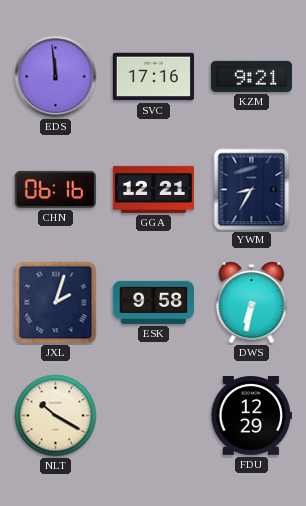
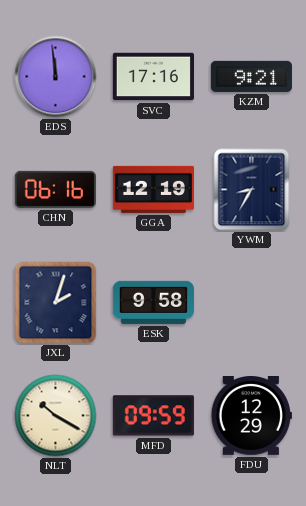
GGA: 12:21 -> 12:19 (153, 189)
DWS: 6:32 -> none (252, 303)
MFD: none -> 09:59 (153, 416)
